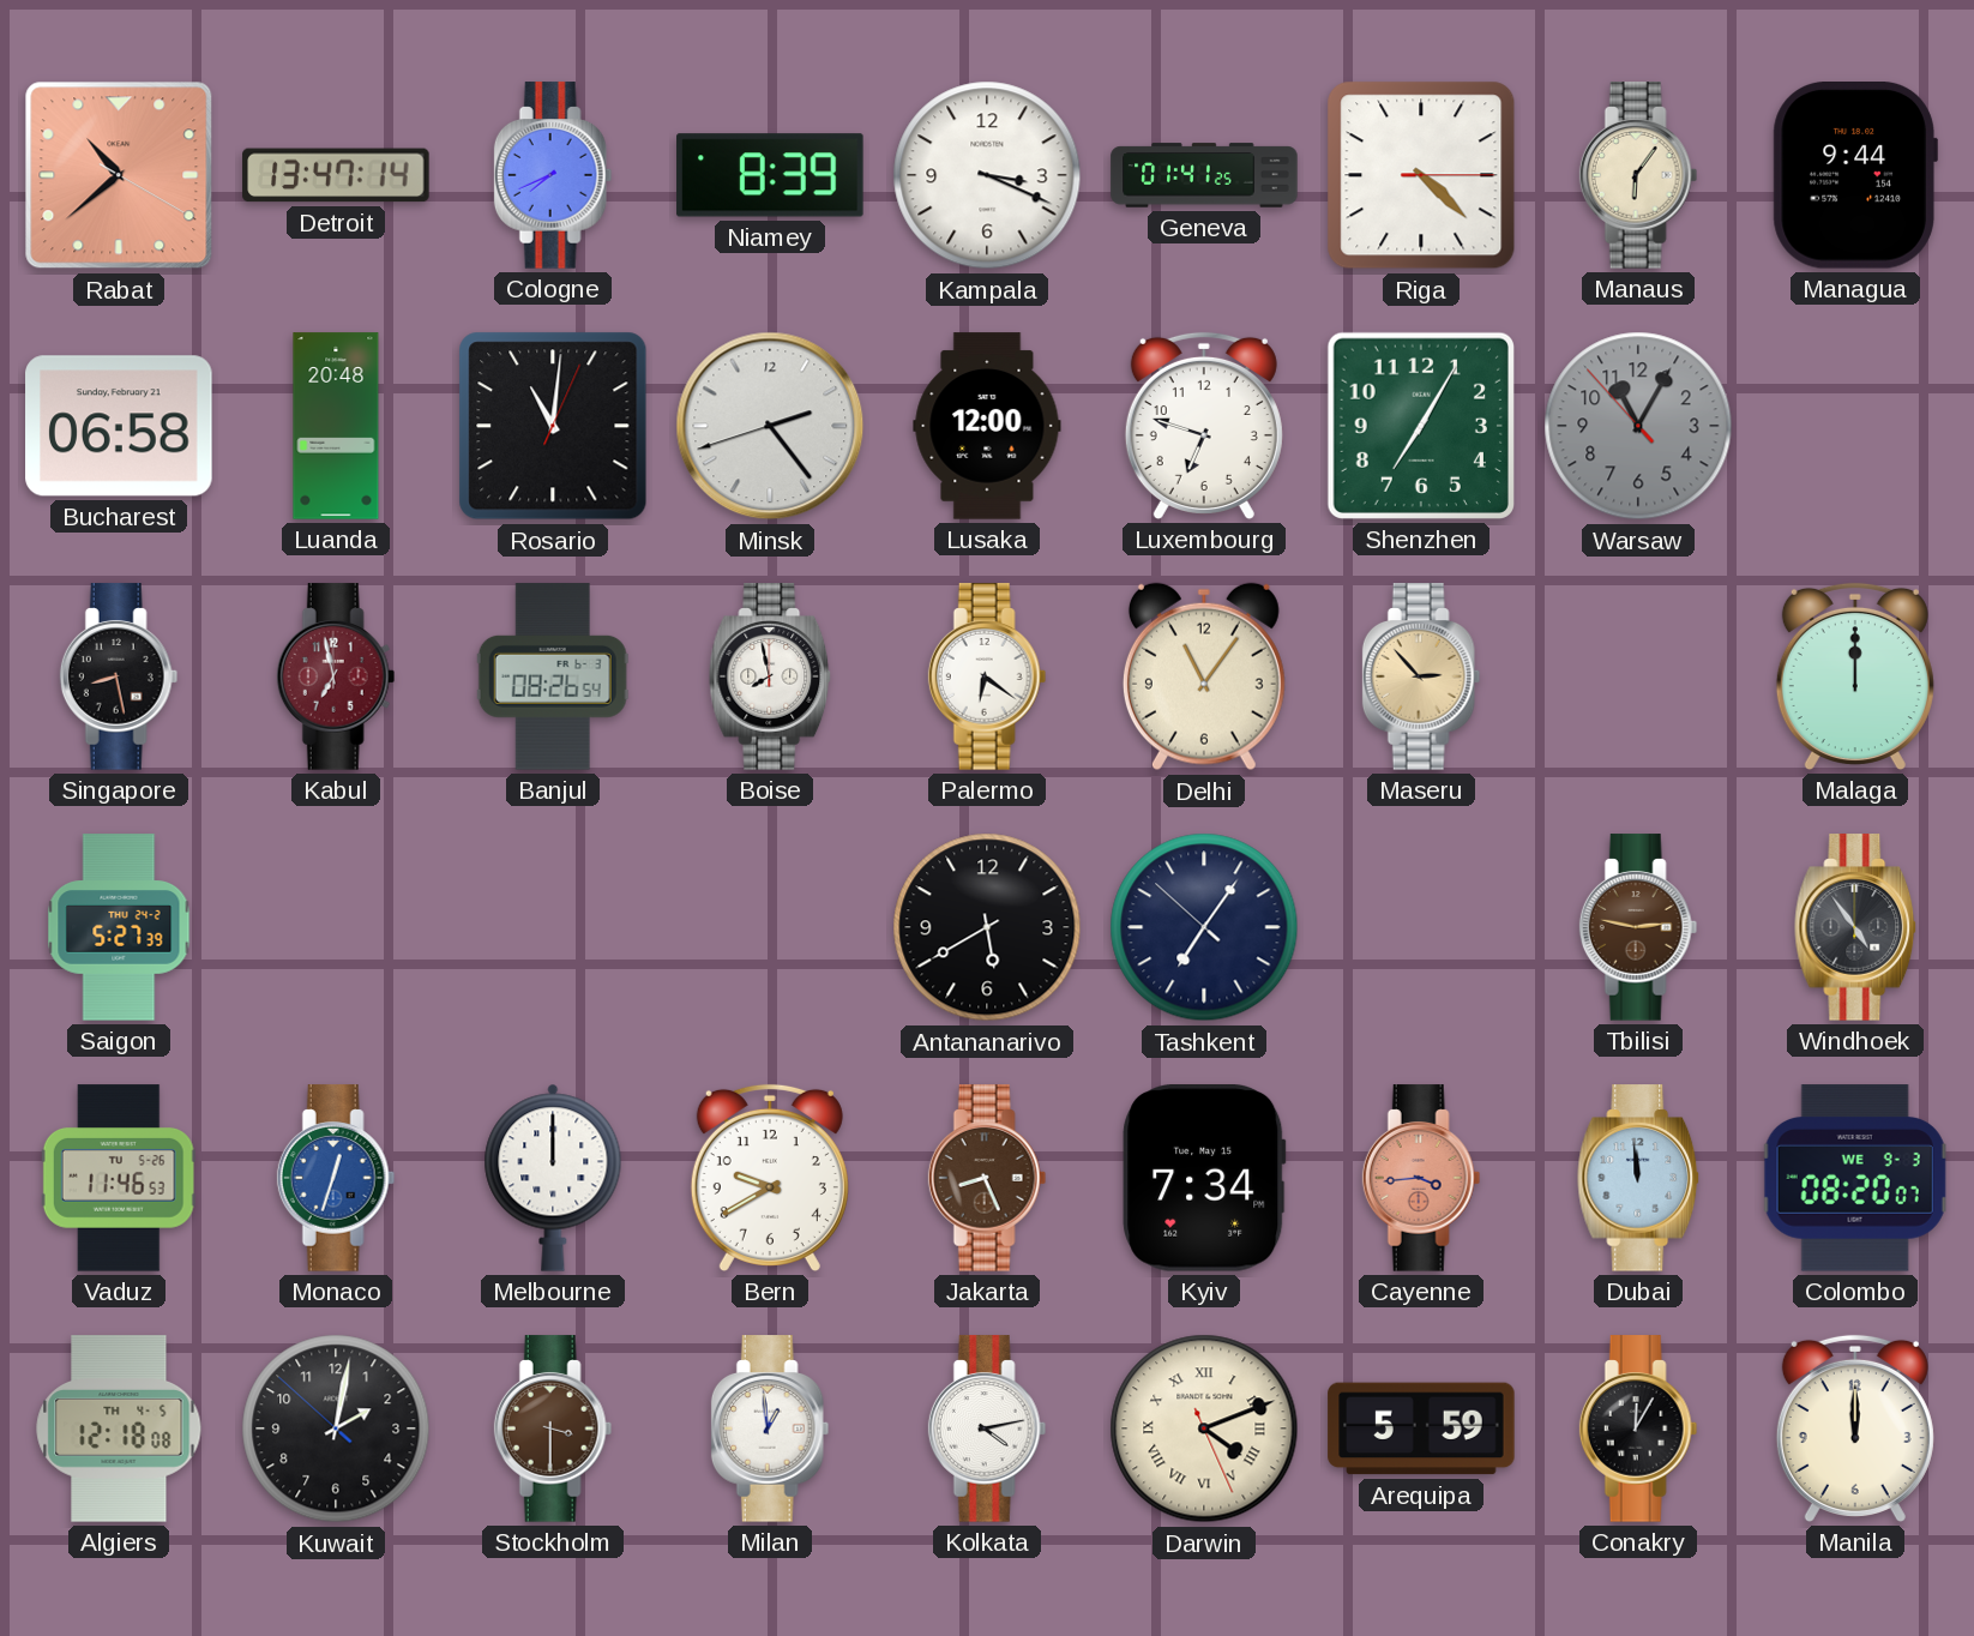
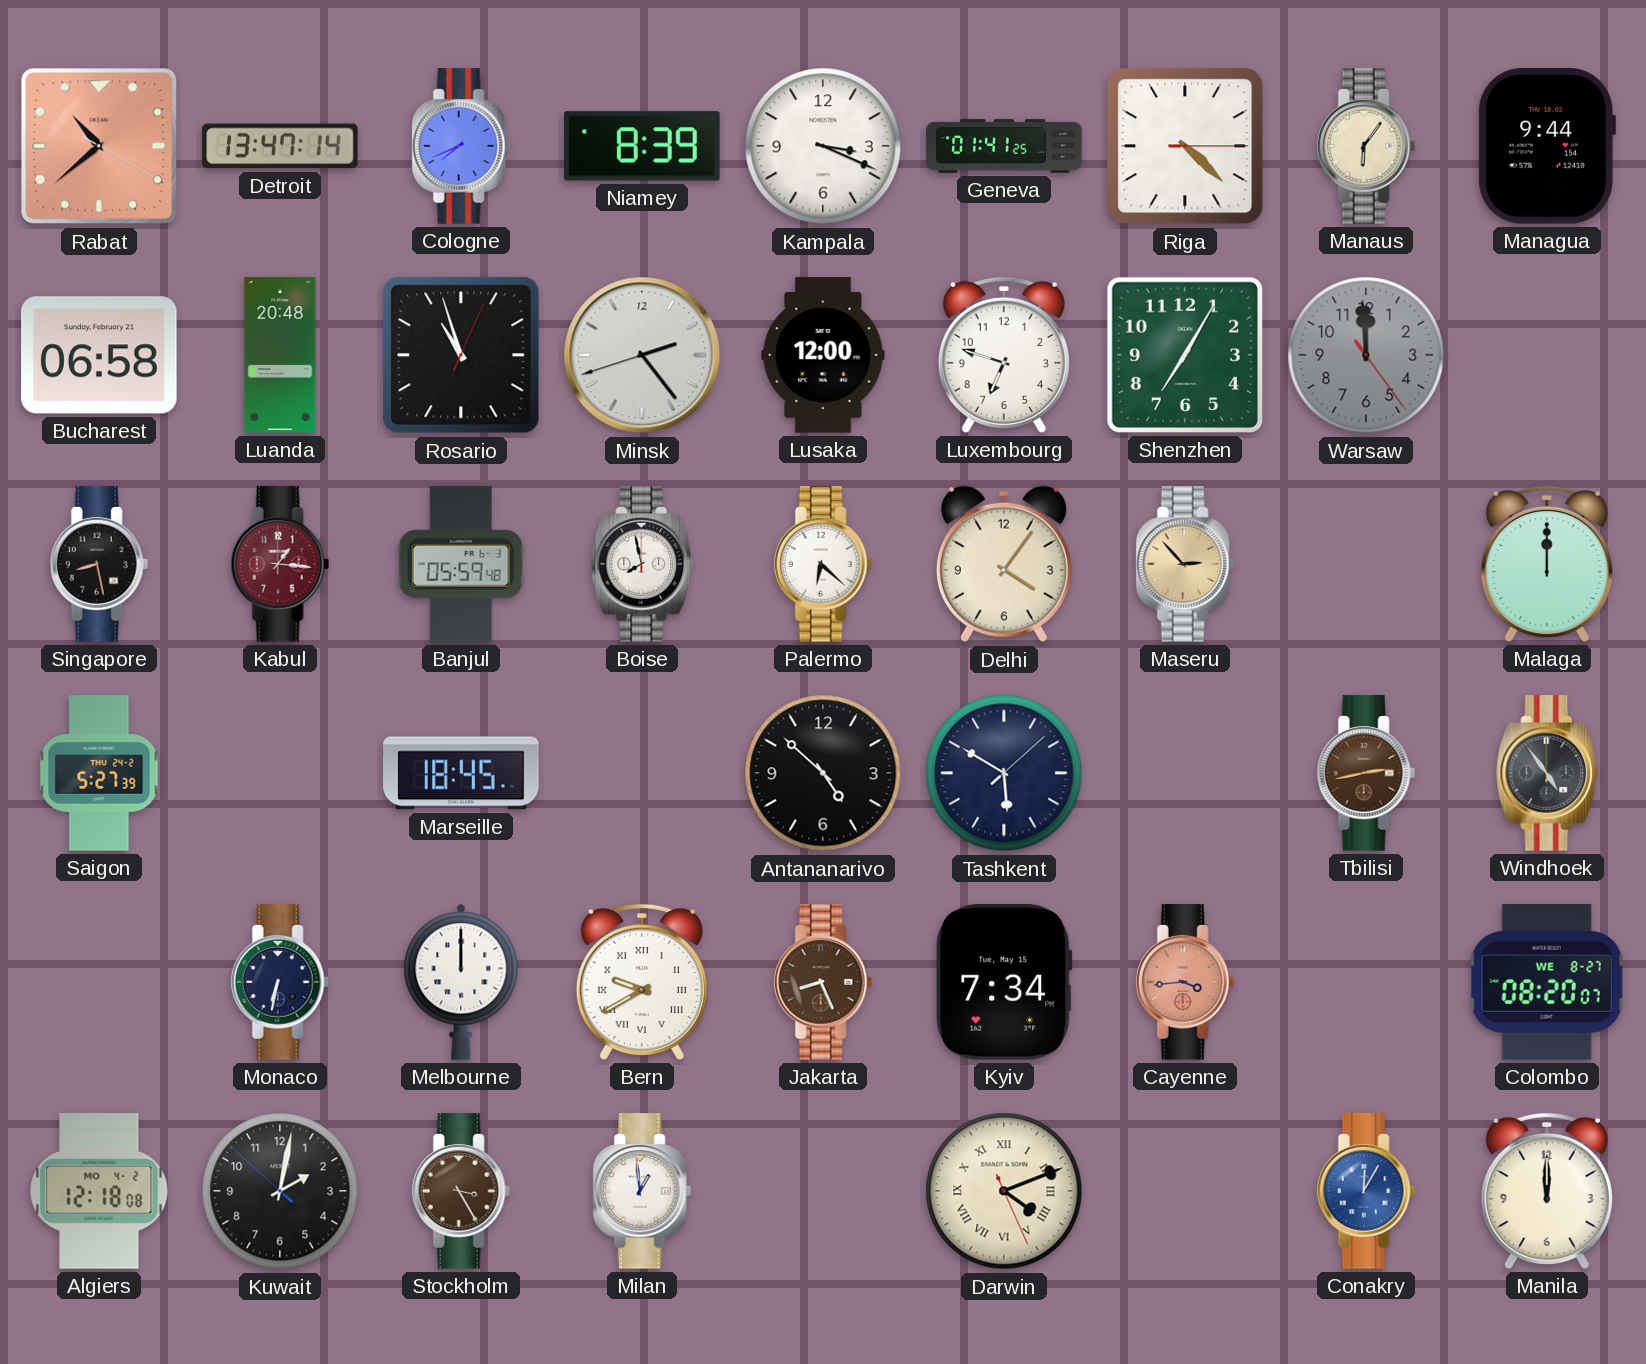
Rosario: 11:01 -> 10:57 (461, 355)
Warsaw: 11:04 -> 11:59 (1366, 355)
Kabul: 6:58 -> 1:16 (280, 564)
Banjul: 08:26 -> 05:59 (461, 564)
Palermo: 6:21 -> 6:22 (823, 564)
Delhi: 11:06 -> 4:06 (1004, 564)
Marseille: none -> 18:45 (461, 773)
Antananarivo: 5:40 -> 4:52 (823, 773)
Tashkent: 7:05 -> 5:50 (1004, 773)
Tbilisi: 2:47 -> 2:43 (1366, 773)
Vaduz: 11:46 -> none (119, 1178)
Monaco: 12:33 -> 6:32 (280, 982)
Monaco dial: blue -> navy (280, 982)
Bern numerals: Arabic -> Roman (642, 982)
Dubai: 11:59 -> none (1639, 1178)
Colombo date: WE 9-3 -> WE 8-27 (1547, 982)
Algiers date: TH 4-5 -> MO 4-2 (99, 1191)
Stockholm: 3:30 -> 3:25 (461, 1191)
Kolkata: 4:13 -> none (987, 1429)
Arequipa: 5:59 -> none (1421, 1429)
Conakry dial: black -> blue (1366, 1191)
